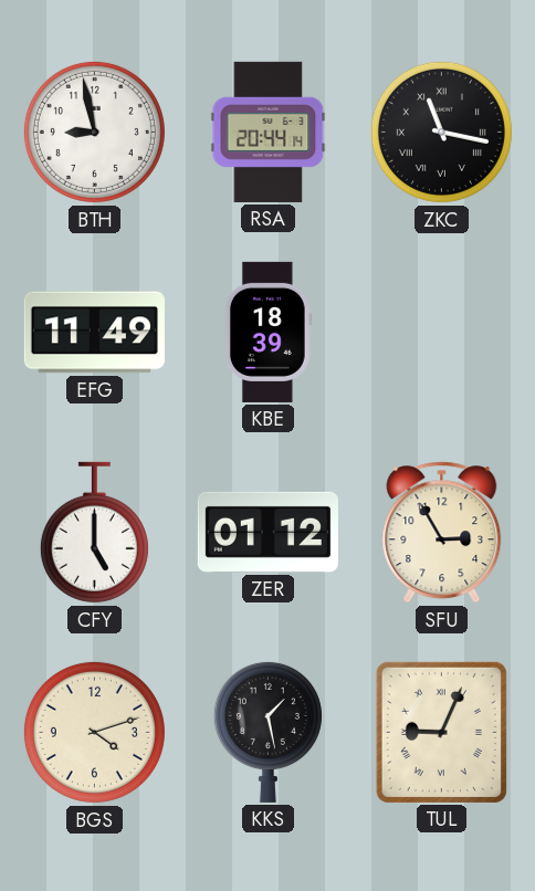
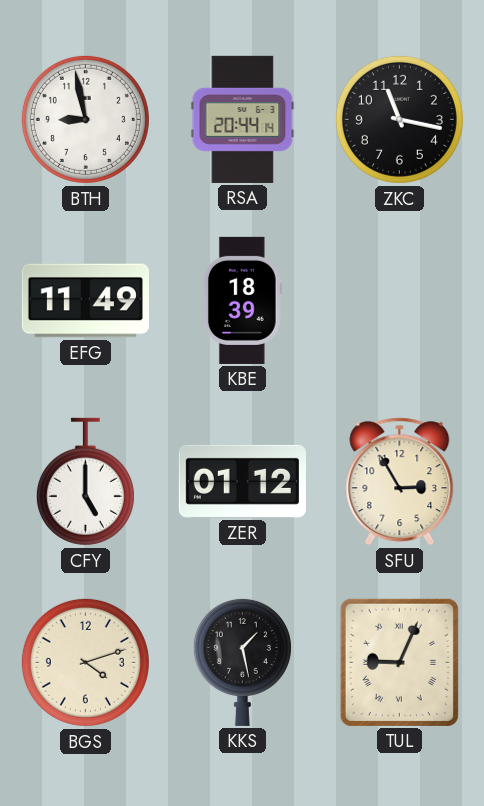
ZKC numerals: Roman -> Arabic (399, 119)
